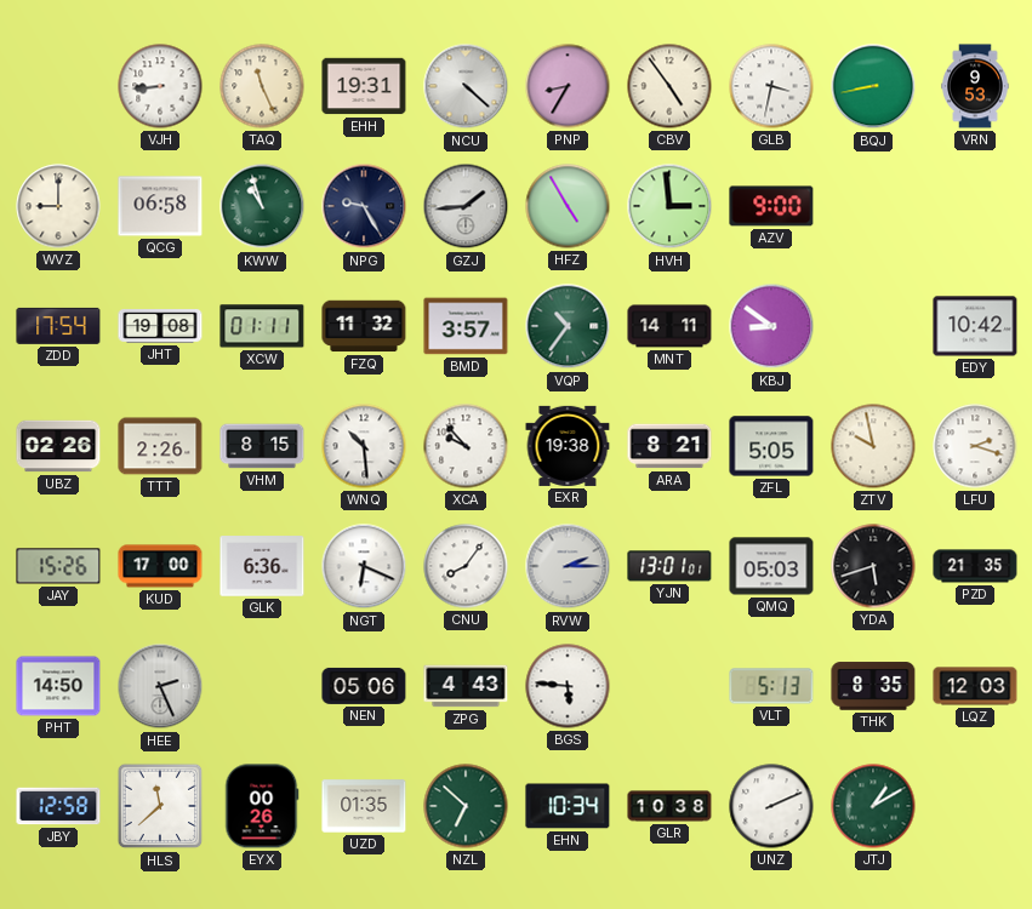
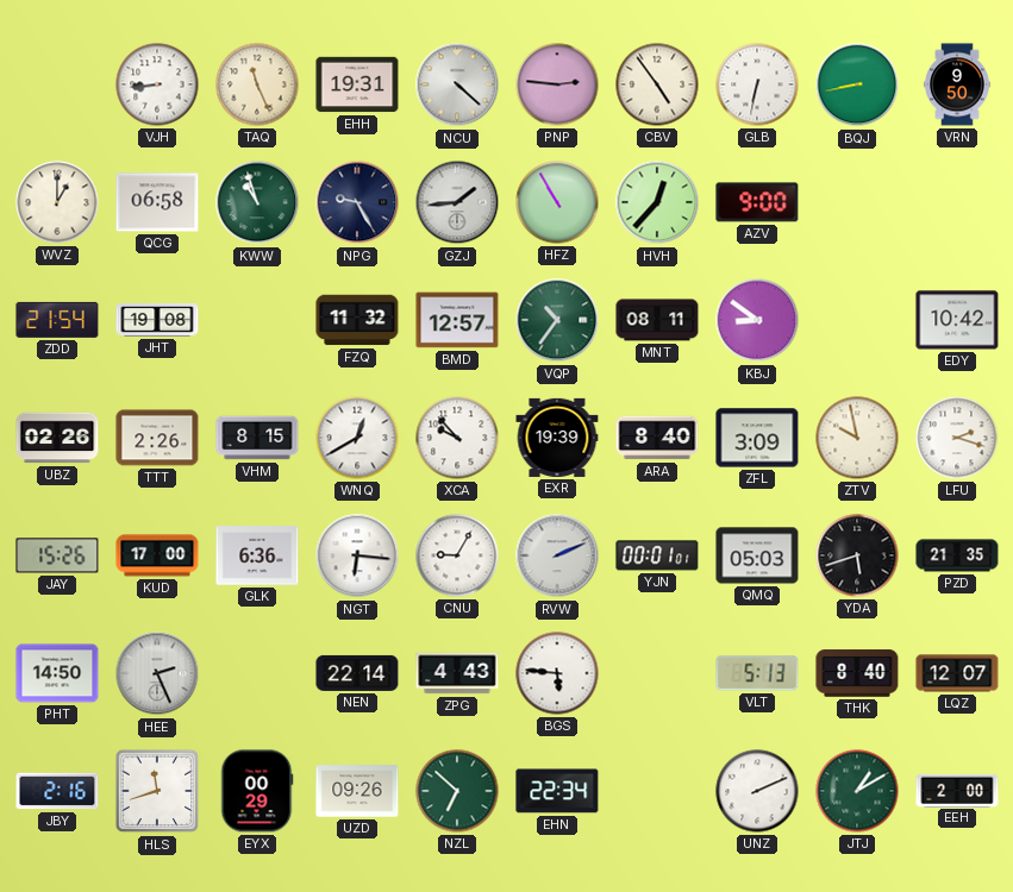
PNP: 8:35 -> 2:46 (557, 84)
GLB: 3:32 -> 6:32 (757, 84)
VRN: 9:53 -> 9:50 (957, 84)
WVZ: 9:00 -> 1:00 (57, 202)
HFZ: 4:55 -> 10:55 (557, 202)
HVH: 2:59 -> 12:37 (657, 202)
ZDD: 17:54 -> 21:54 (57, 320)
XCW: 01:11 -> none (262, 326)
BMD: 3:57 -> 12:57 (457, 320)
MNT: 14:11 -> 08:11 (657, 320)
WNQ: 10:29 -> 12:40 (357, 438)
EXR: 19:38 -> 19:39 (557, 438)
ARA: 8:21 -> 8:40 (657, 438)
ZFL: 5:05 -> 3:09 (757, 438)
NGT: 6:19 -> 6:16 (357, 555)
CNU: 8:06 -> 9:05 (457, 555)
RVW: 2:15 -> 2:11 (557, 555)
YJN: 13:01 -> 00:01 (657, 555)
NEN: 05:06 -> 22:14 (357, 673)
THK: 8:35 -> 8:40 (857, 673)
LQZ: 12:03 -> 12:07 (957, 673)
JBY: 12:58 -> 2:16 (57, 791)
HLS: 11:38 -> 11:42 (157, 791)
EYX: 00:26 -> 00:29 (257, 791)
UZD: 01:35 -> 09:26 (357, 791)
EHN: 10:34 -> 22:34 (557, 791)
GLR: 10:38 -> none (669, 806)
EEH: none -> 2:00 (957, 790)
